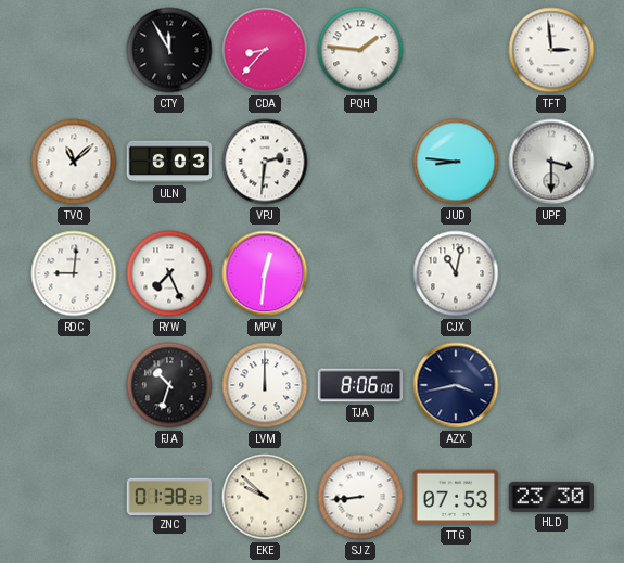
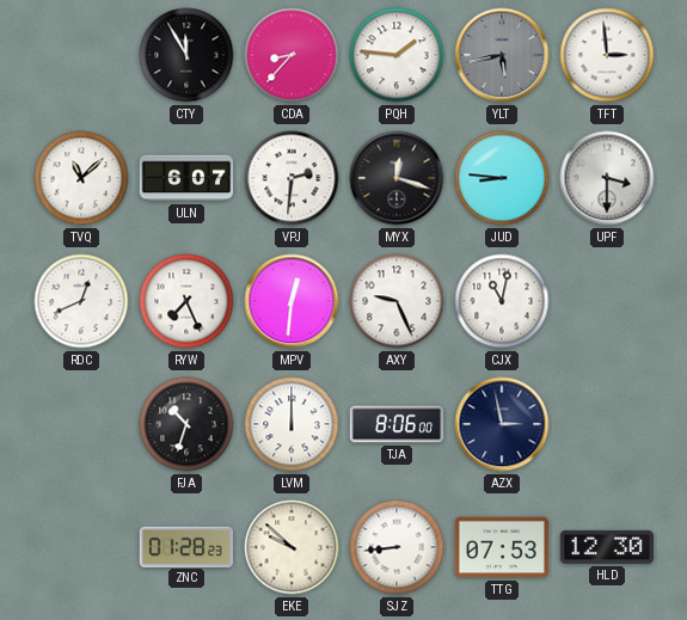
YLT: none -> 5:43 (502, 55)
ULN: 6:03 -> 6:07 (186, 178)
MYX: none -> 12:18 (397, 178)
RDC: 9:01 -> 12:41 (81, 301)
AXY: none -> 9:26 (397, 301)
AZX: 3:43 -> 2:58 (502, 424)
ZNC: 01:38 -> 01:28 (185, 546)
HLD: 23:30 -> 12:30 (607, 547)
